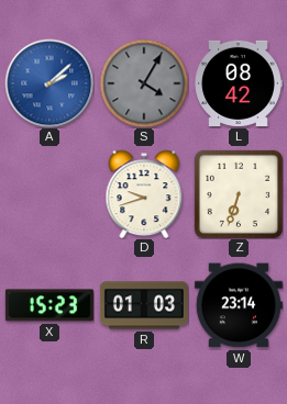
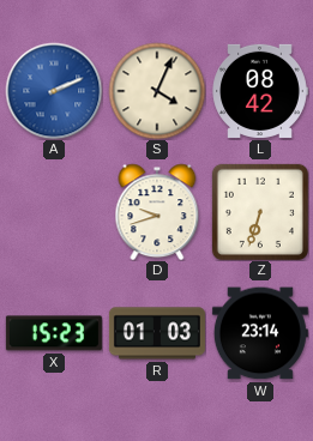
A: 2:08 -> 2:11 (54, 91)
S: 4:05 -> 4:04 (157, 91)
S dial: grey -> cream (157, 91)
